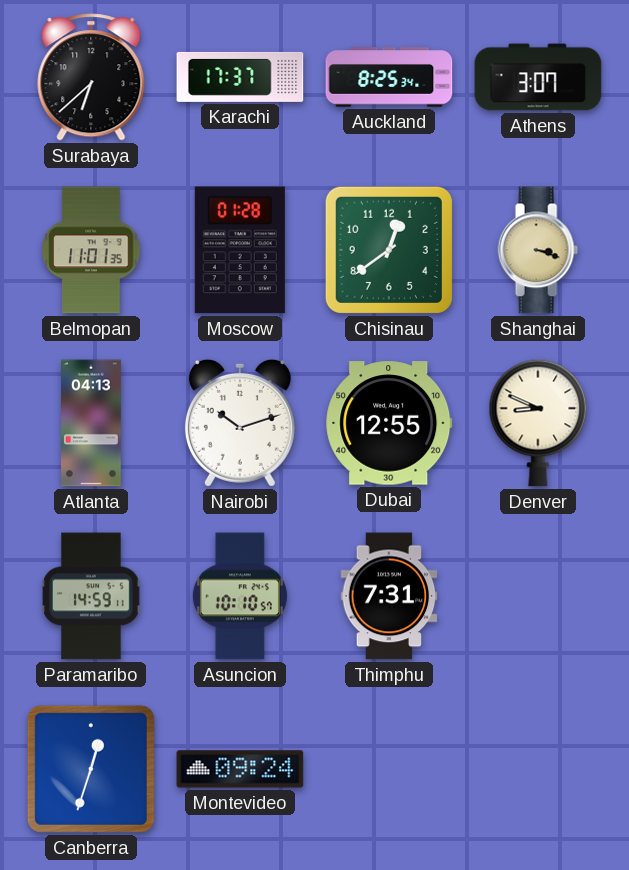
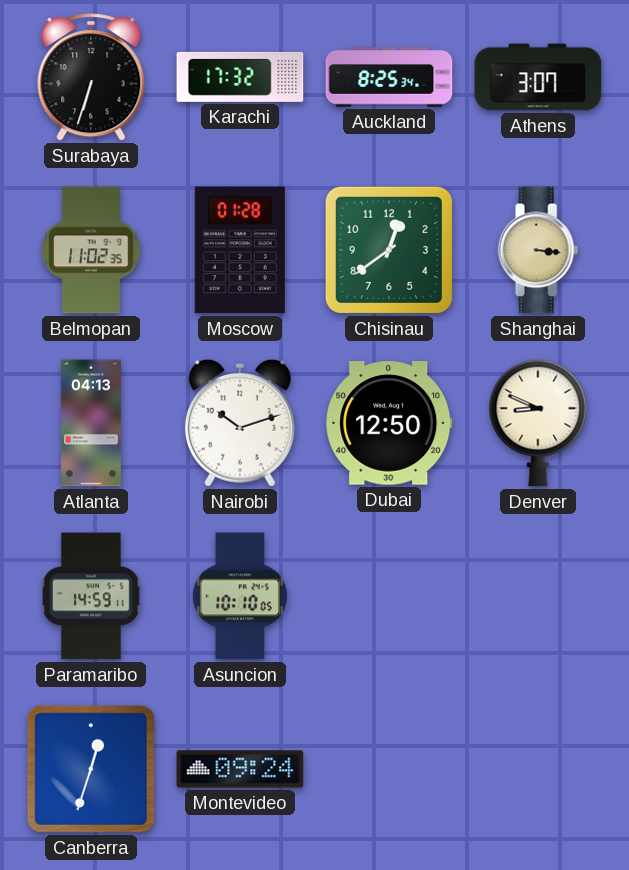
Surabaya: 6:38 -> 6:33 (91, 77)
Karachi: 17:37 -> 17:32 (240, 77)
Belmopan: 11:01 -> 11:02 (91, 250)
Shanghai: 3:18 -> 3:16 (538, 250)
Dubai: 12:55 -> 12:50 (389, 423)
Asuncion: 10:10:57 -> 10:10:05 (240, 596)
Thimphu: 7:31 -> none (389, 596)
